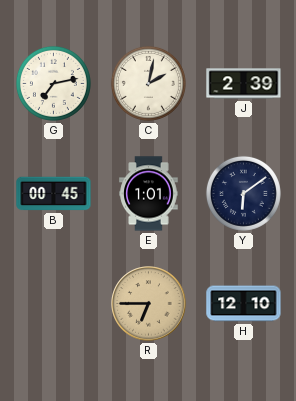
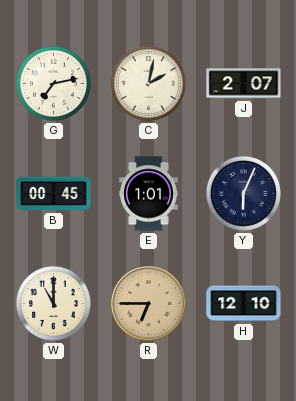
J: 2:39 -> 2:07 (244, 84)
Y: 6:09 -> 6:04 (243, 193)
W: none -> 11:00 (53, 303)
